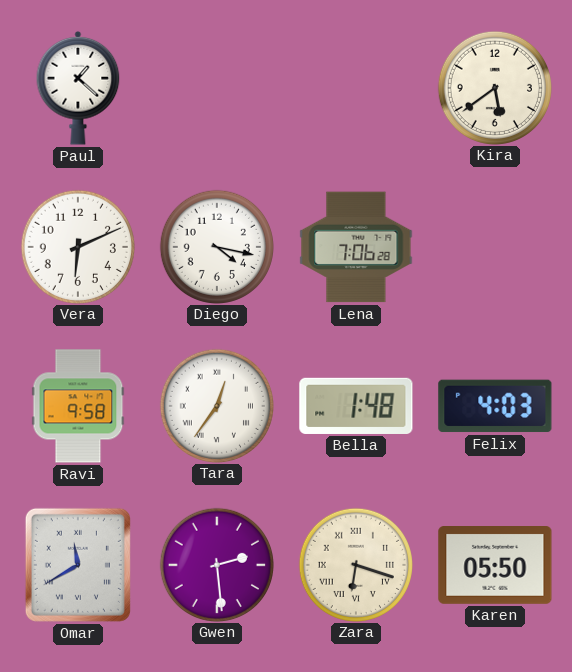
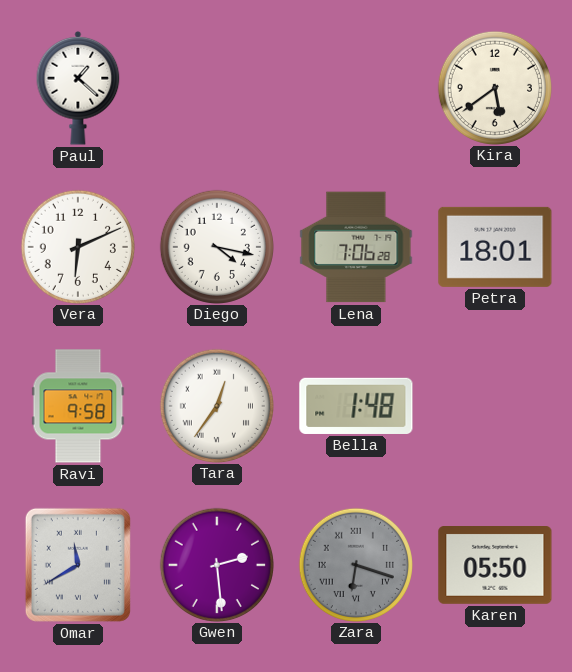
Petra: none -> 18:01 (495, 247)
Felix: 4:03 -> none (495, 406)
Zara dial: cream -> grey (355, 564)
